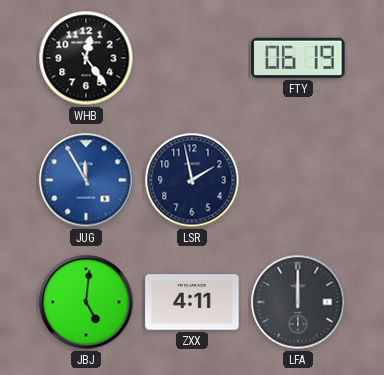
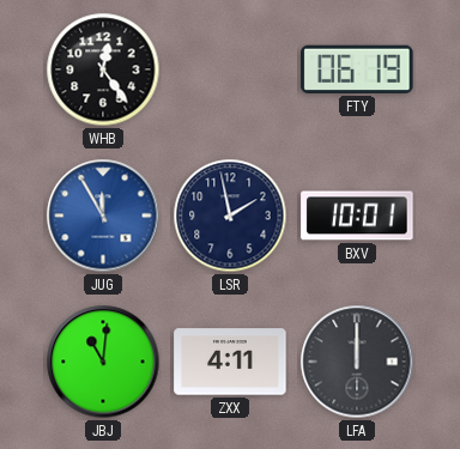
BXV: none -> 10:01 (357, 216)
JBJ: 5:01 -> 11:01 (103, 362)
